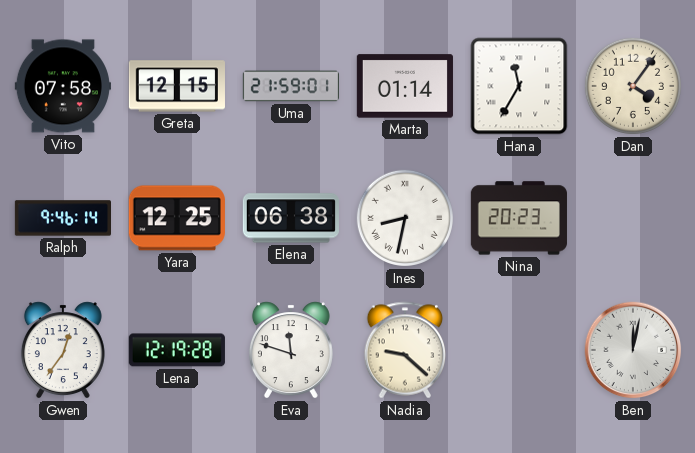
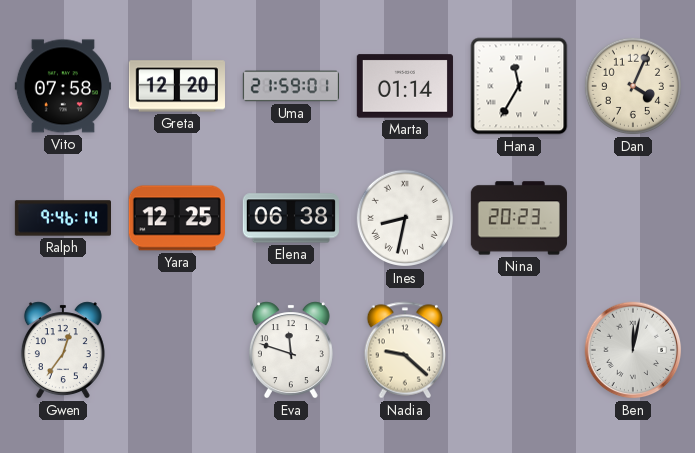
Greta: 12:15 -> 12:20 (177, 86)
Dan: 4:06 -> 4:04 (633, 86)
Lena: 12:19 -> none (177, 350)
